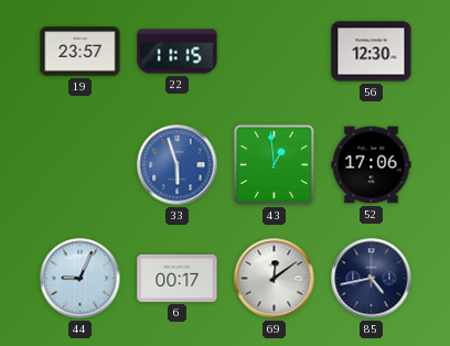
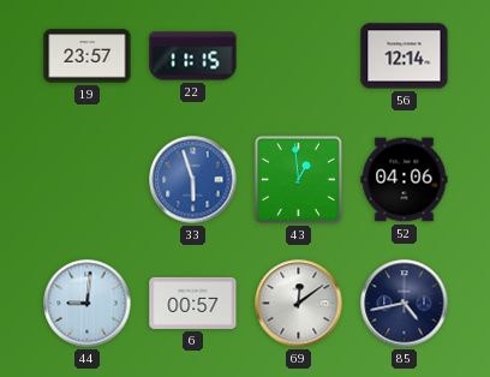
56: 12:30 -> 12:14 (405, 56)
52: 17:06 -> 04:06 (405, 180)
44: 9:04 -> 9:01 (88, 304)
6: 00:17 -> 00:57 (193, 303)
